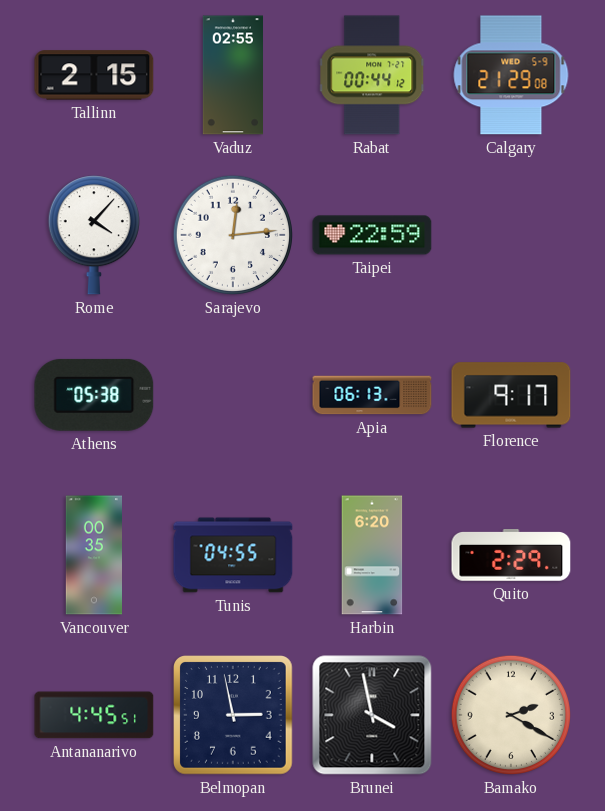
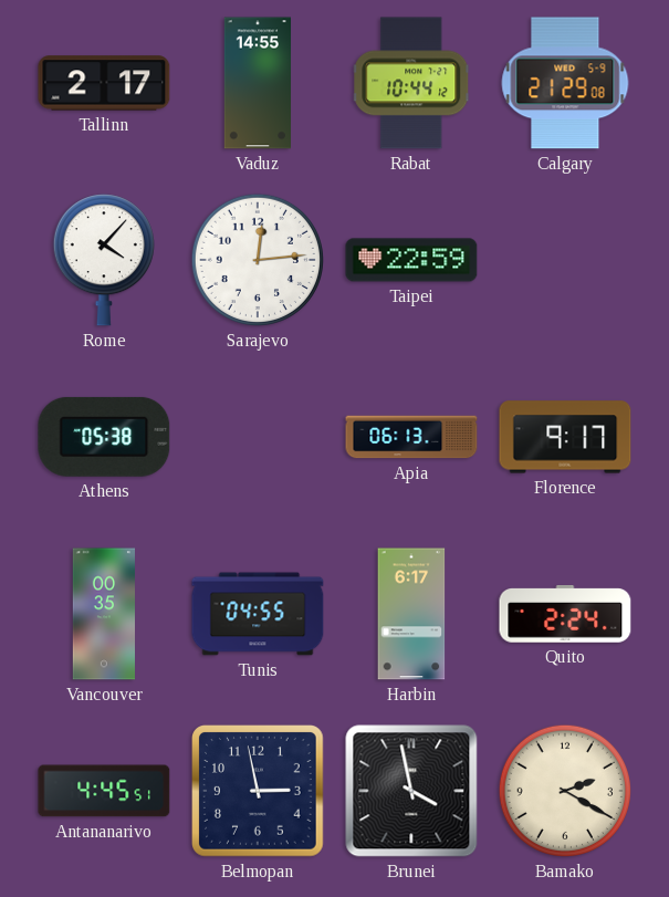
Tallinn: 2:15 -> 2:17 (104, 83)
Vaduz: 02:55 -> 14:55 (257, 83)
Rabat: 00:44 -> 10:44 (412, 83)
Harbin: 6:20 -> 6:17 (411, 614)
Quito: 2:29 -> 2:24 (565, 614)
